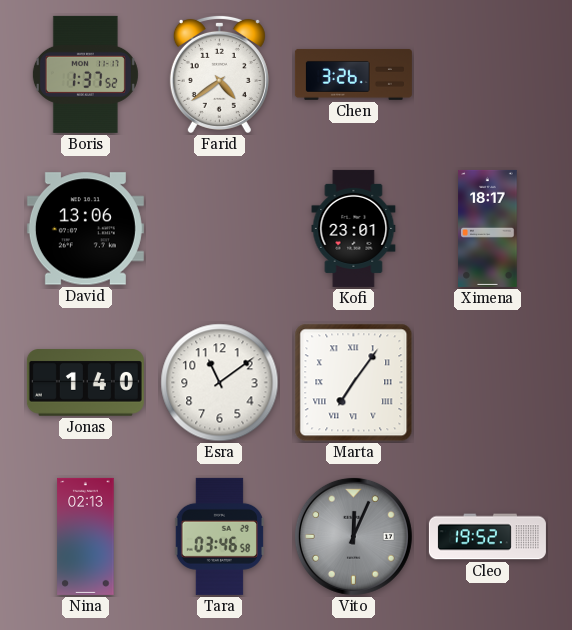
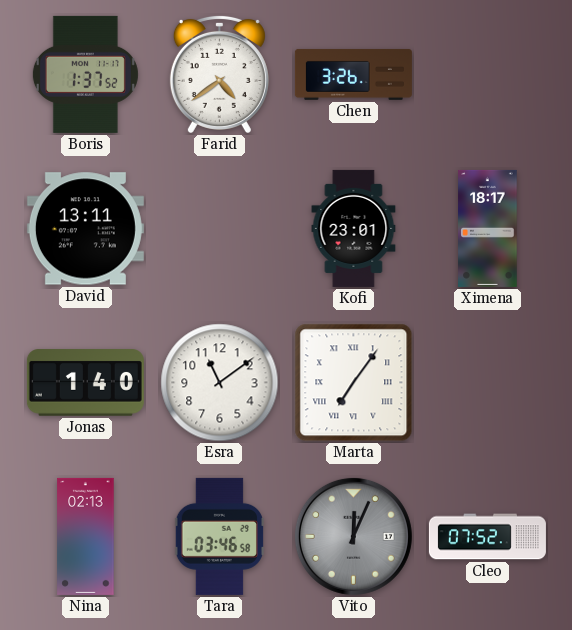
David: 13:06 -> 13:11 (85, 229)
Cleo: 19:52 -> 07:52 (487, 537)
